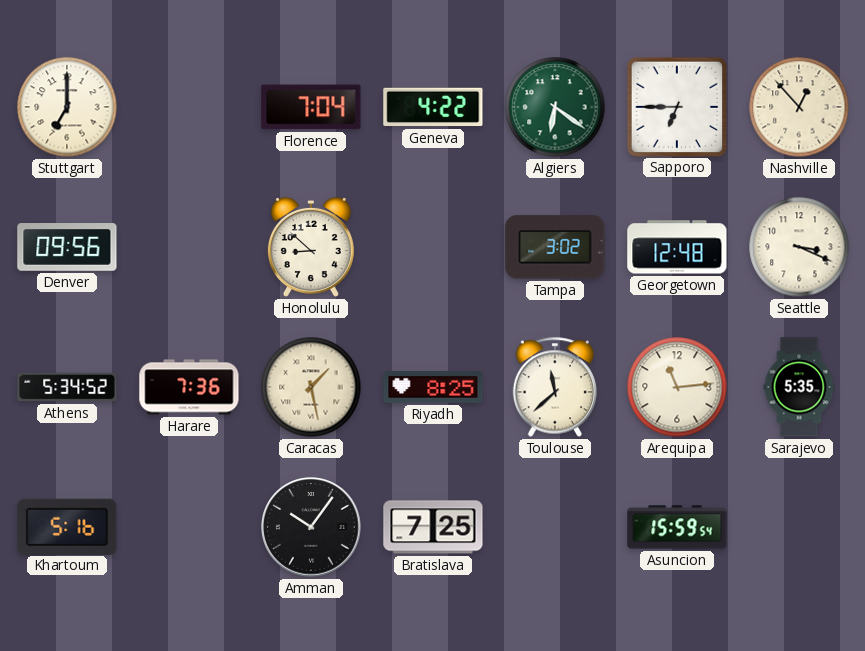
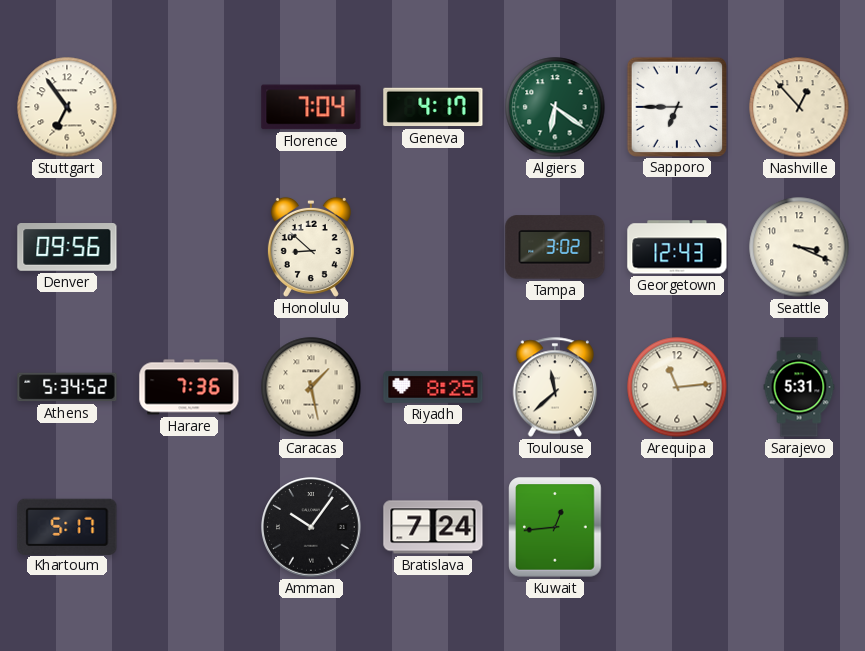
Stuttgart: 7:00 -> 6:54 (67, 107)
Geneva: 4:22 -> 4:17 (433, 107)
Georgetown: 12:48 -> 12:43 (677, 247)
Sarajevo: 5:35 -> 5:31 (799, 387)
Khartoum: 5:16 -> 5:17 (67, 526)
Bratislava: 7:25 -> 7:24 (433, 527)
Kuwait: none -> 12:44 (555, 527)
Asuncion: 15:59 -> none (677, 527)
